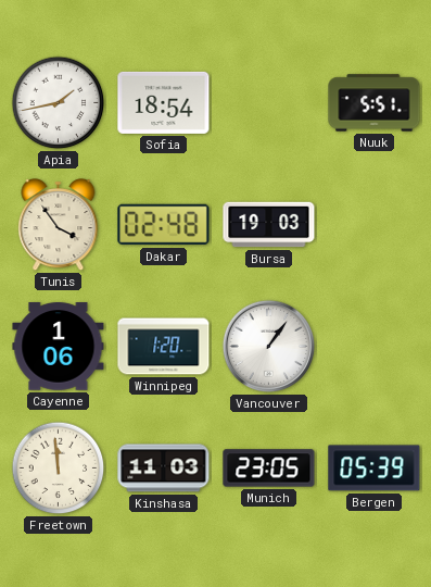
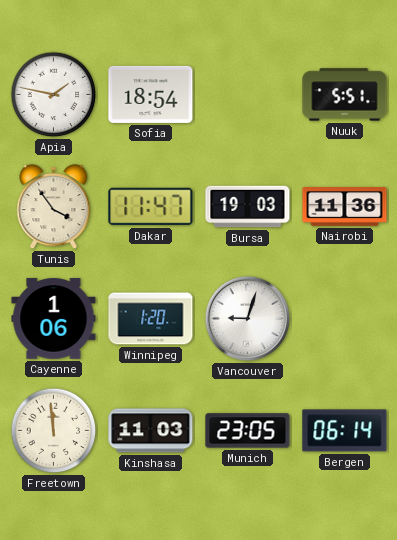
Apia: 1:43 -> 1:47 (54, 95)
Dakar: 02:48 -> 11:47 (151, 207)
Nairobi: none -> 11:36 (345, 207)
Vancouver: 1:06 -> 9:03 (248, 319)
Bergen: 05:39 -> 06:14 (345, 431)
